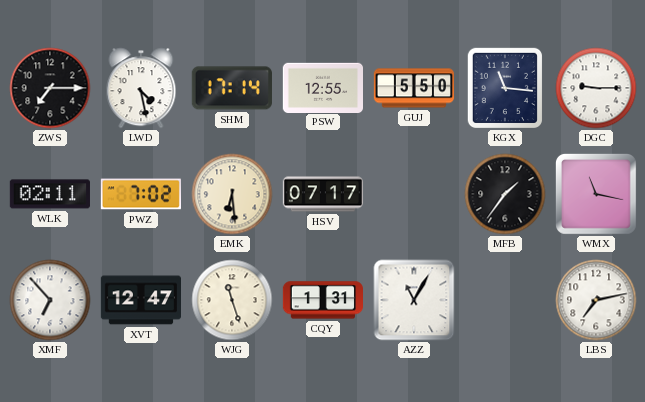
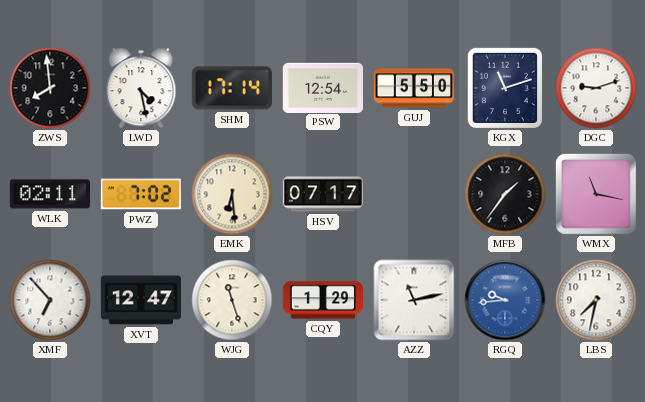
ZWS: 7:15 -> 7:59 (50, 88)
PSW: 12:55 -> 12:54 (322, 87)
KGX: 11:16 -> 11:12 (505, 87)
DGC: 9:15 -> 9:12 (596, 88)
CQY: 1:31 -> 1:29 (322, 300)
AZZ: 11:05 -> 11:13 (414, 300)
RGQ: none -> 9:44 (505, 300)
LBS: 7:13 -> 7:32 (596, 300)
